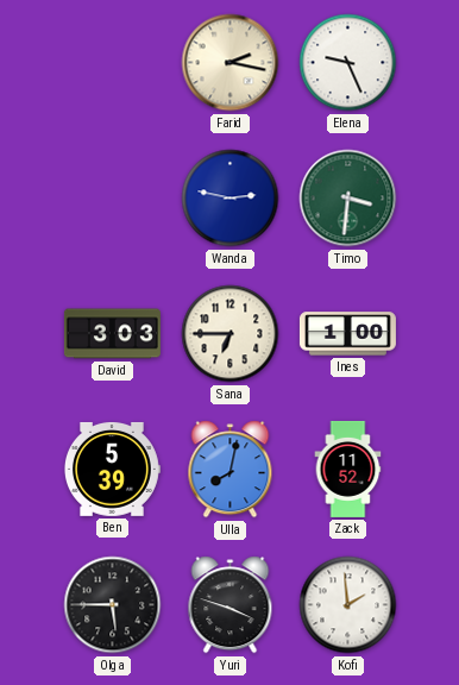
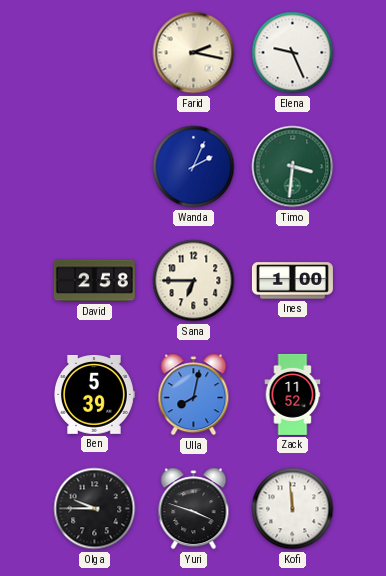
Wanda: 2:47 -> 2:04 (194, 167)
David: 3:03 -> 2:58 (94, 281)
Olga: 5:45 -> 9:45 (95, 509)
Kofi: 1:59 -> 11:59 (293, 509)
